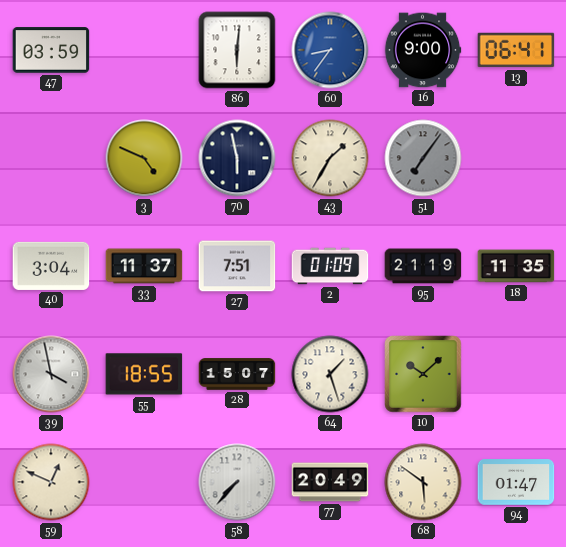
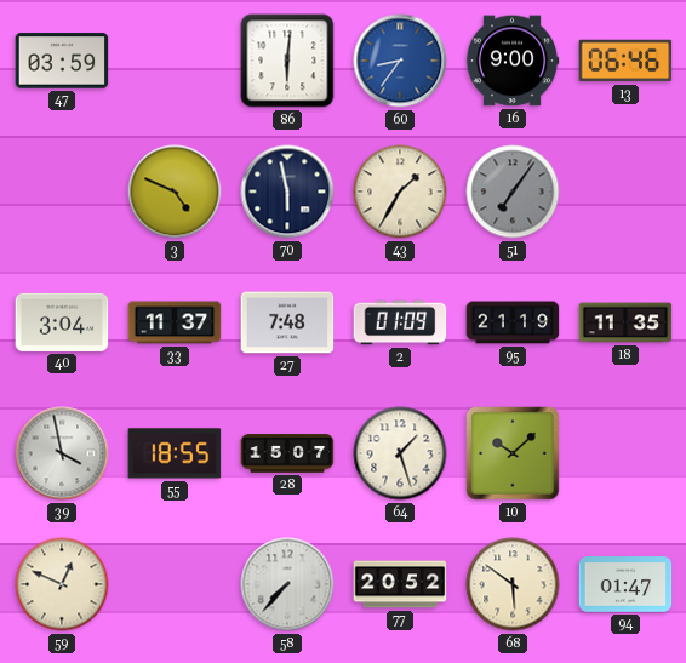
13: 06:41 -> 06:46 (625, 61)
27: 7:51 -> 7:48 (287, 322)
77: 20:49 -> 20:52 (400, 584)
